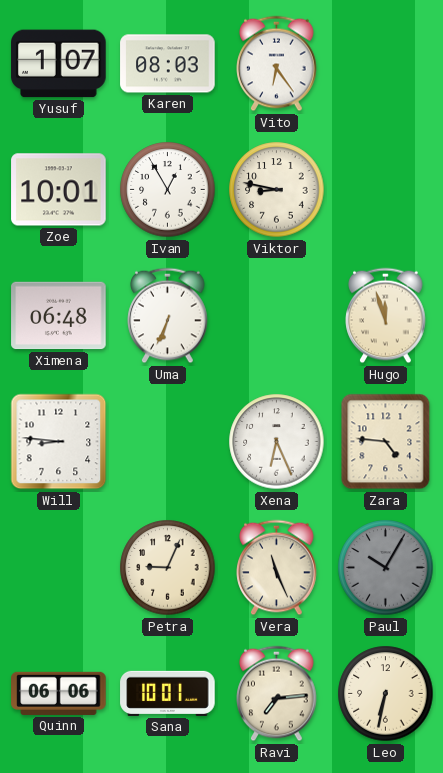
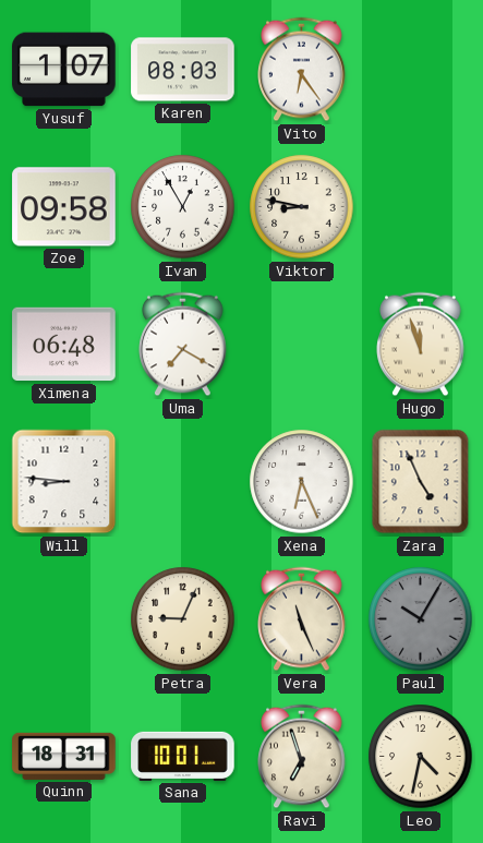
Zoe: 10:01 -> 09:58 (64, 207)
Uma: 6:34 -> 7:20 (183, 345)
Zara: 4:46 -> 4:56 (421, 482)
Quinn: 06:06 -> 18:31 (64, 756)
Ravi: 7:14 -> 6:57 (302, 757)
Leo: 6:32 -> 4:32 (421, 757)
